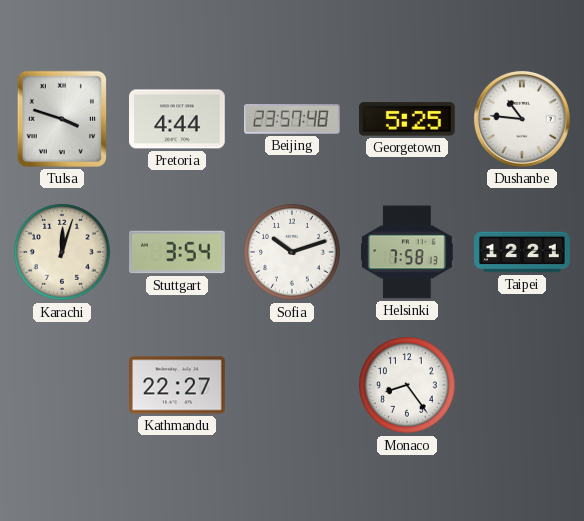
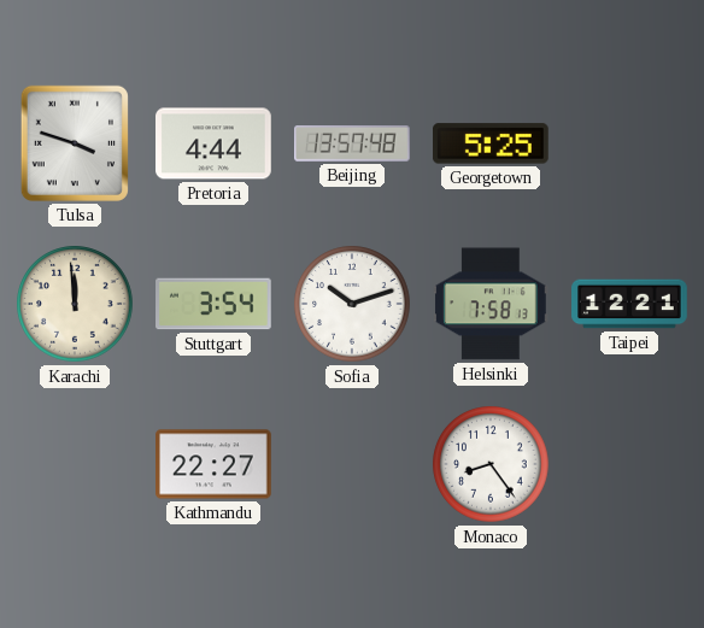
Beijing: 23:57 -> 13:57 (353, 145)
Dushanbe: 10:46 -> none (522, 119)
Karachi: 12:03 -> 11:59 (75, 304)
